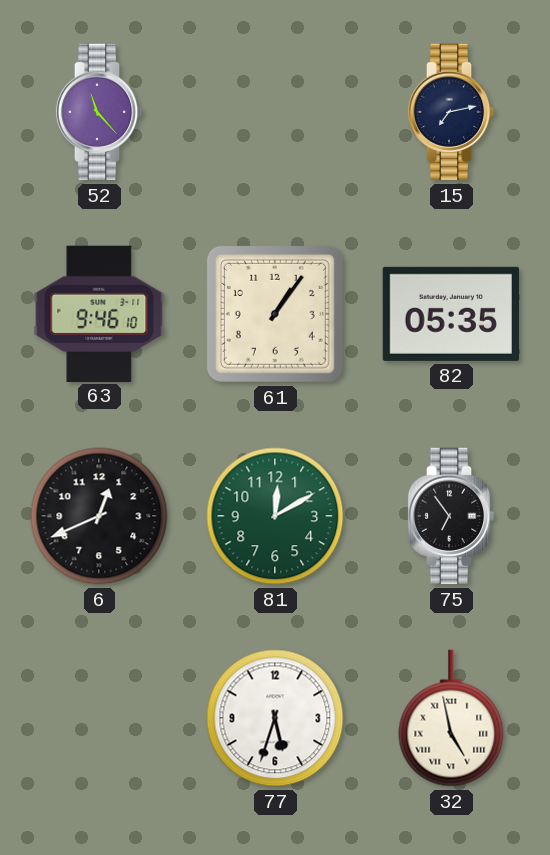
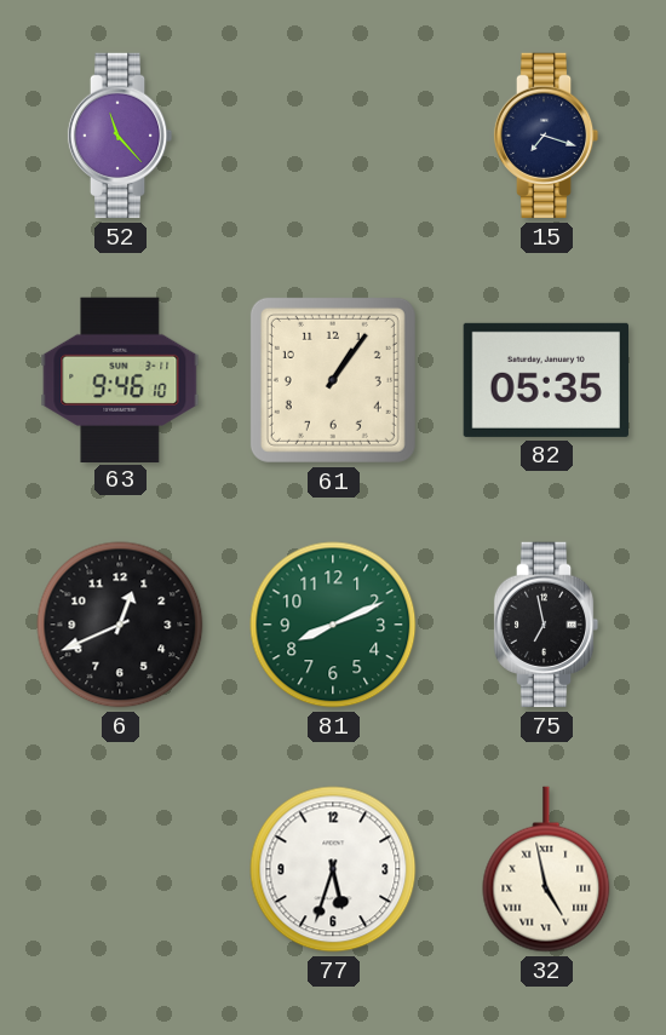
15: 7:13 -> 7:18 (546, 136)
81: 12:10 -> 8:11 (333, 625)
75: 6:54 -> 6:58 (546, 625)
